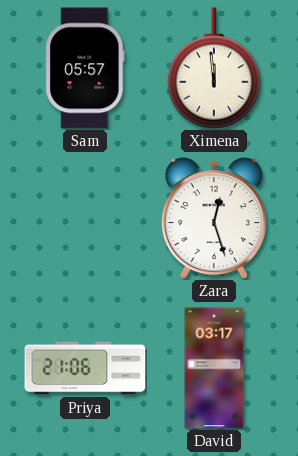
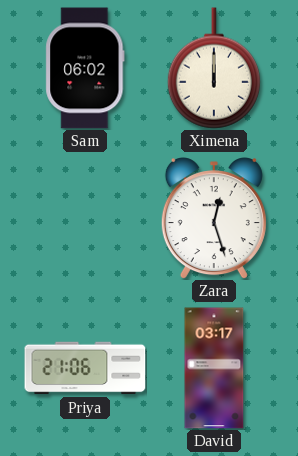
Sam: 05:57 -> 06:02 (85, 68)
Ximena: 11:59 -> 12:00 (214, 68)
